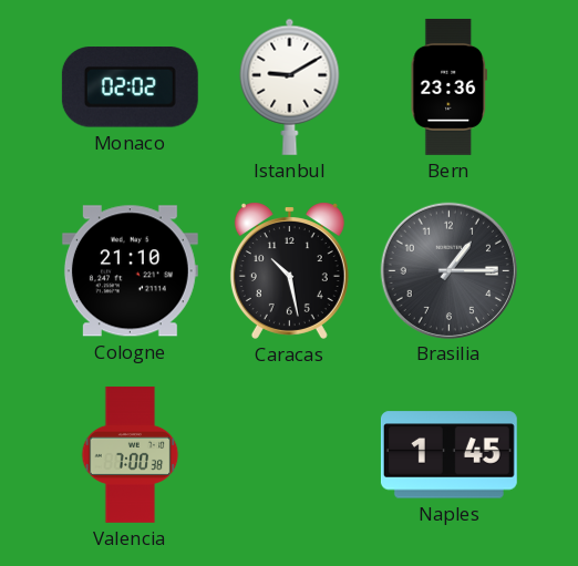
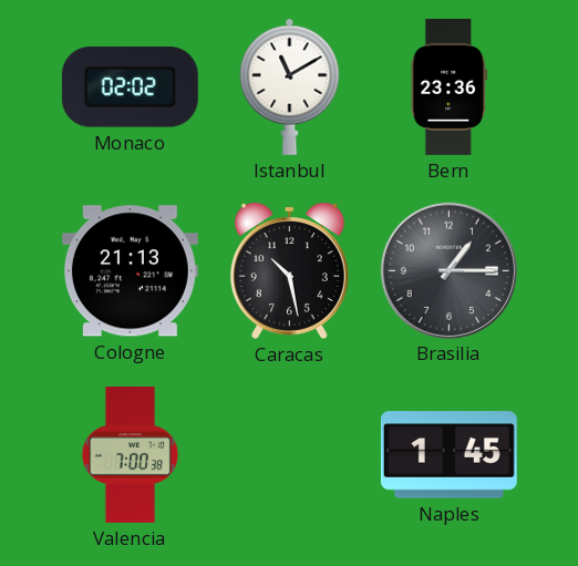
Istanbul: 9:10 -> 11:10 (290, 86)
Cologne: 21:10 -> 21:13 (130, 271)
